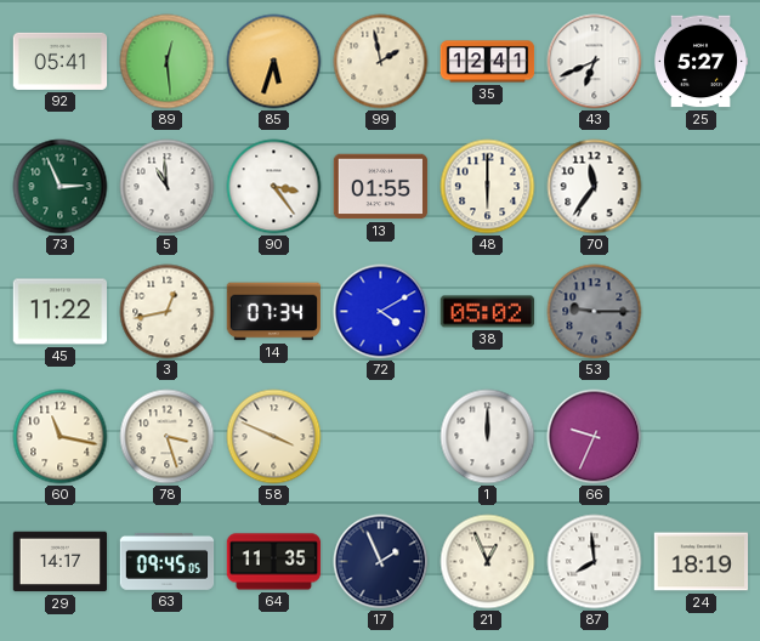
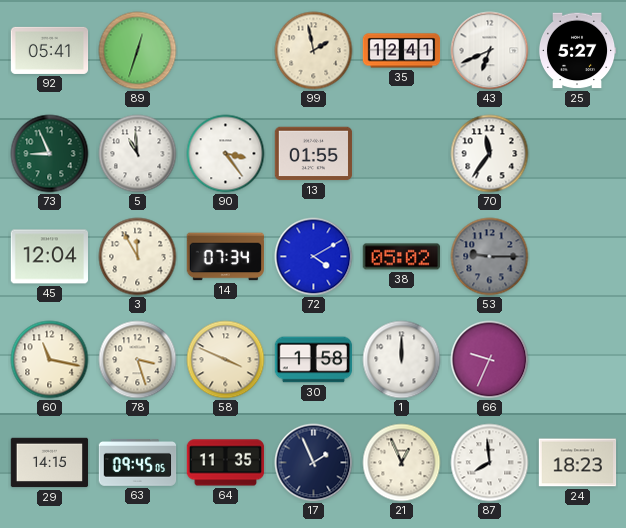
89: 12:29 -> 12:33 (138, 51)
85: 5:33 -> none (274, 62)
73: 2:56 -> 8:56 (50, 154)
48: 6:00 -> none (488, 187)
45: 11:22 -> 12:04 (49, 257)
3: 12:43 -> 11:55 (138, 257)
30: none -> 1:58 (314, 360)
29: 14:17 -> 14:15 (50, 463)
24: 18:19 -> 18:23 (578, 463)
